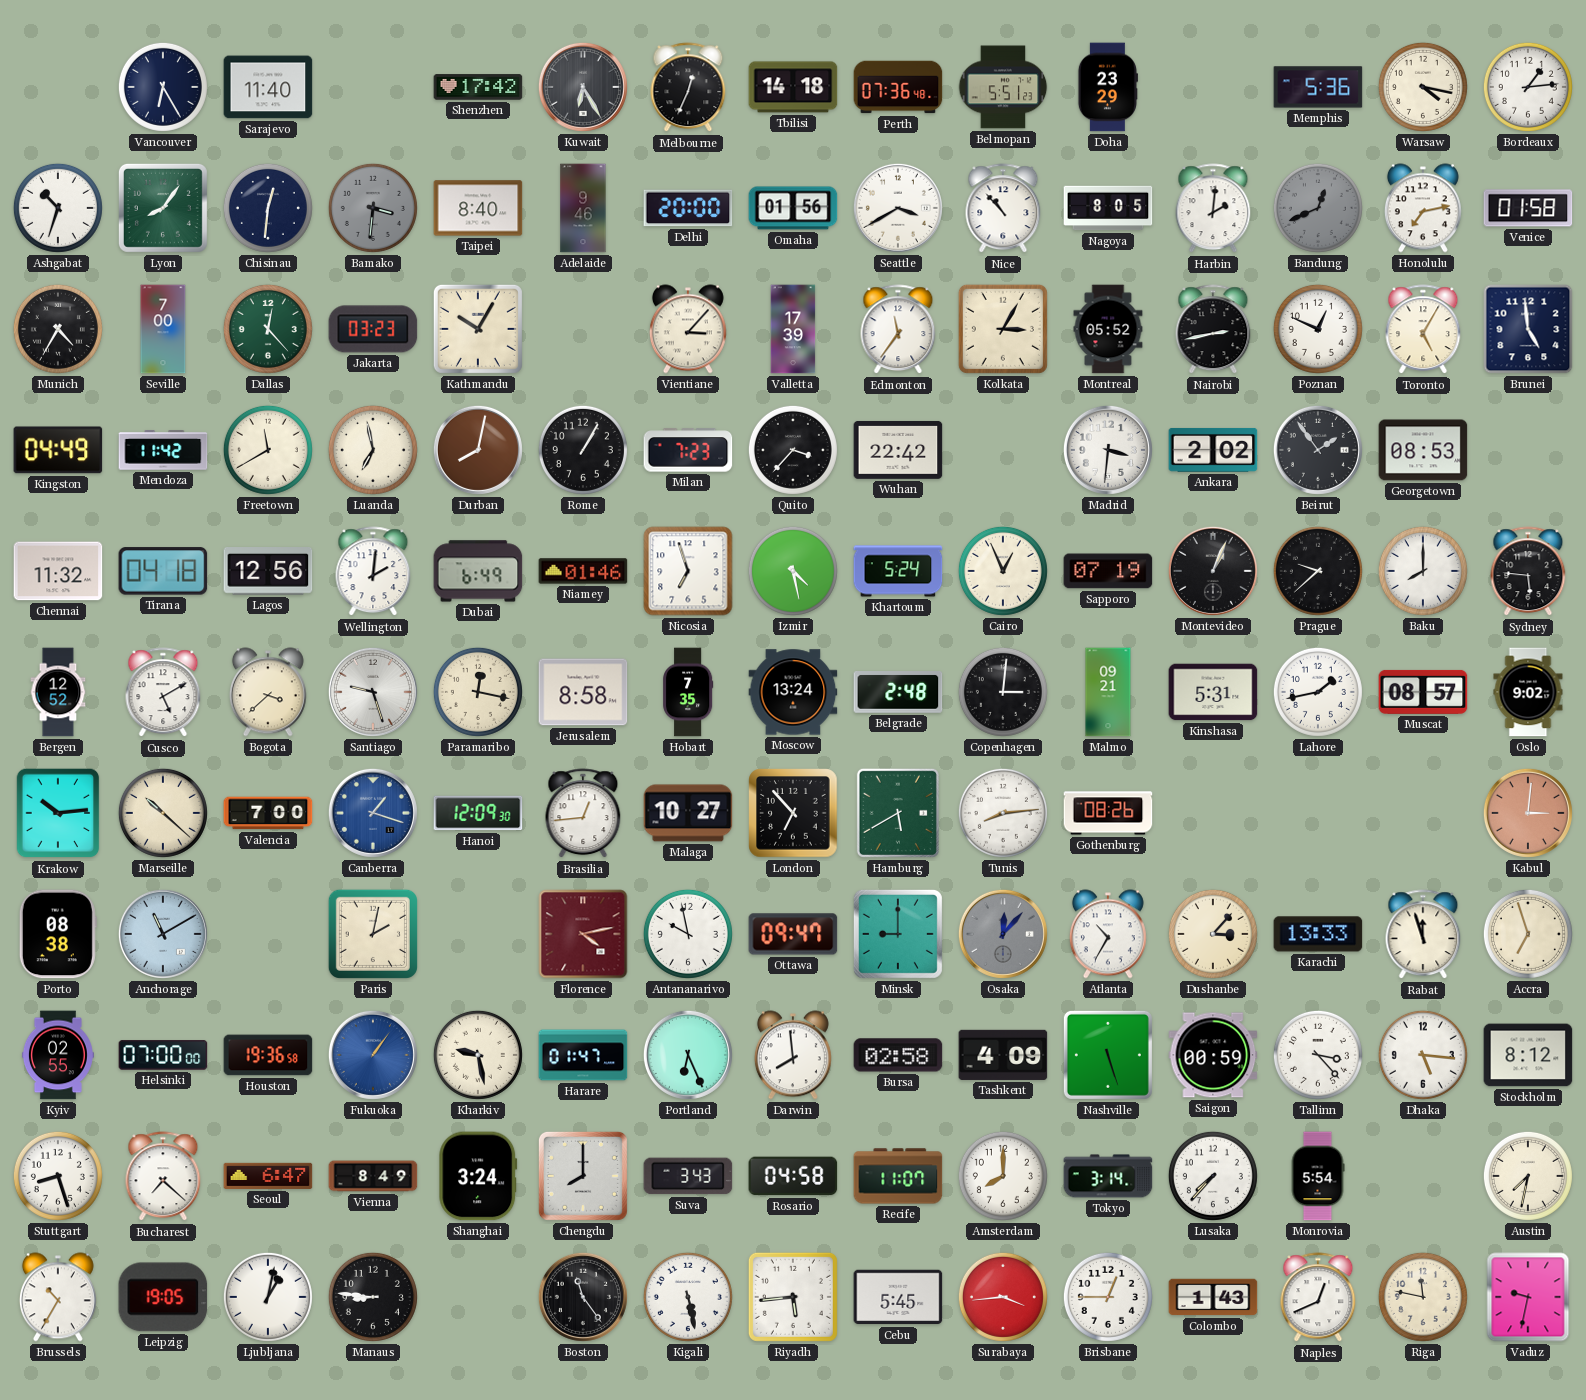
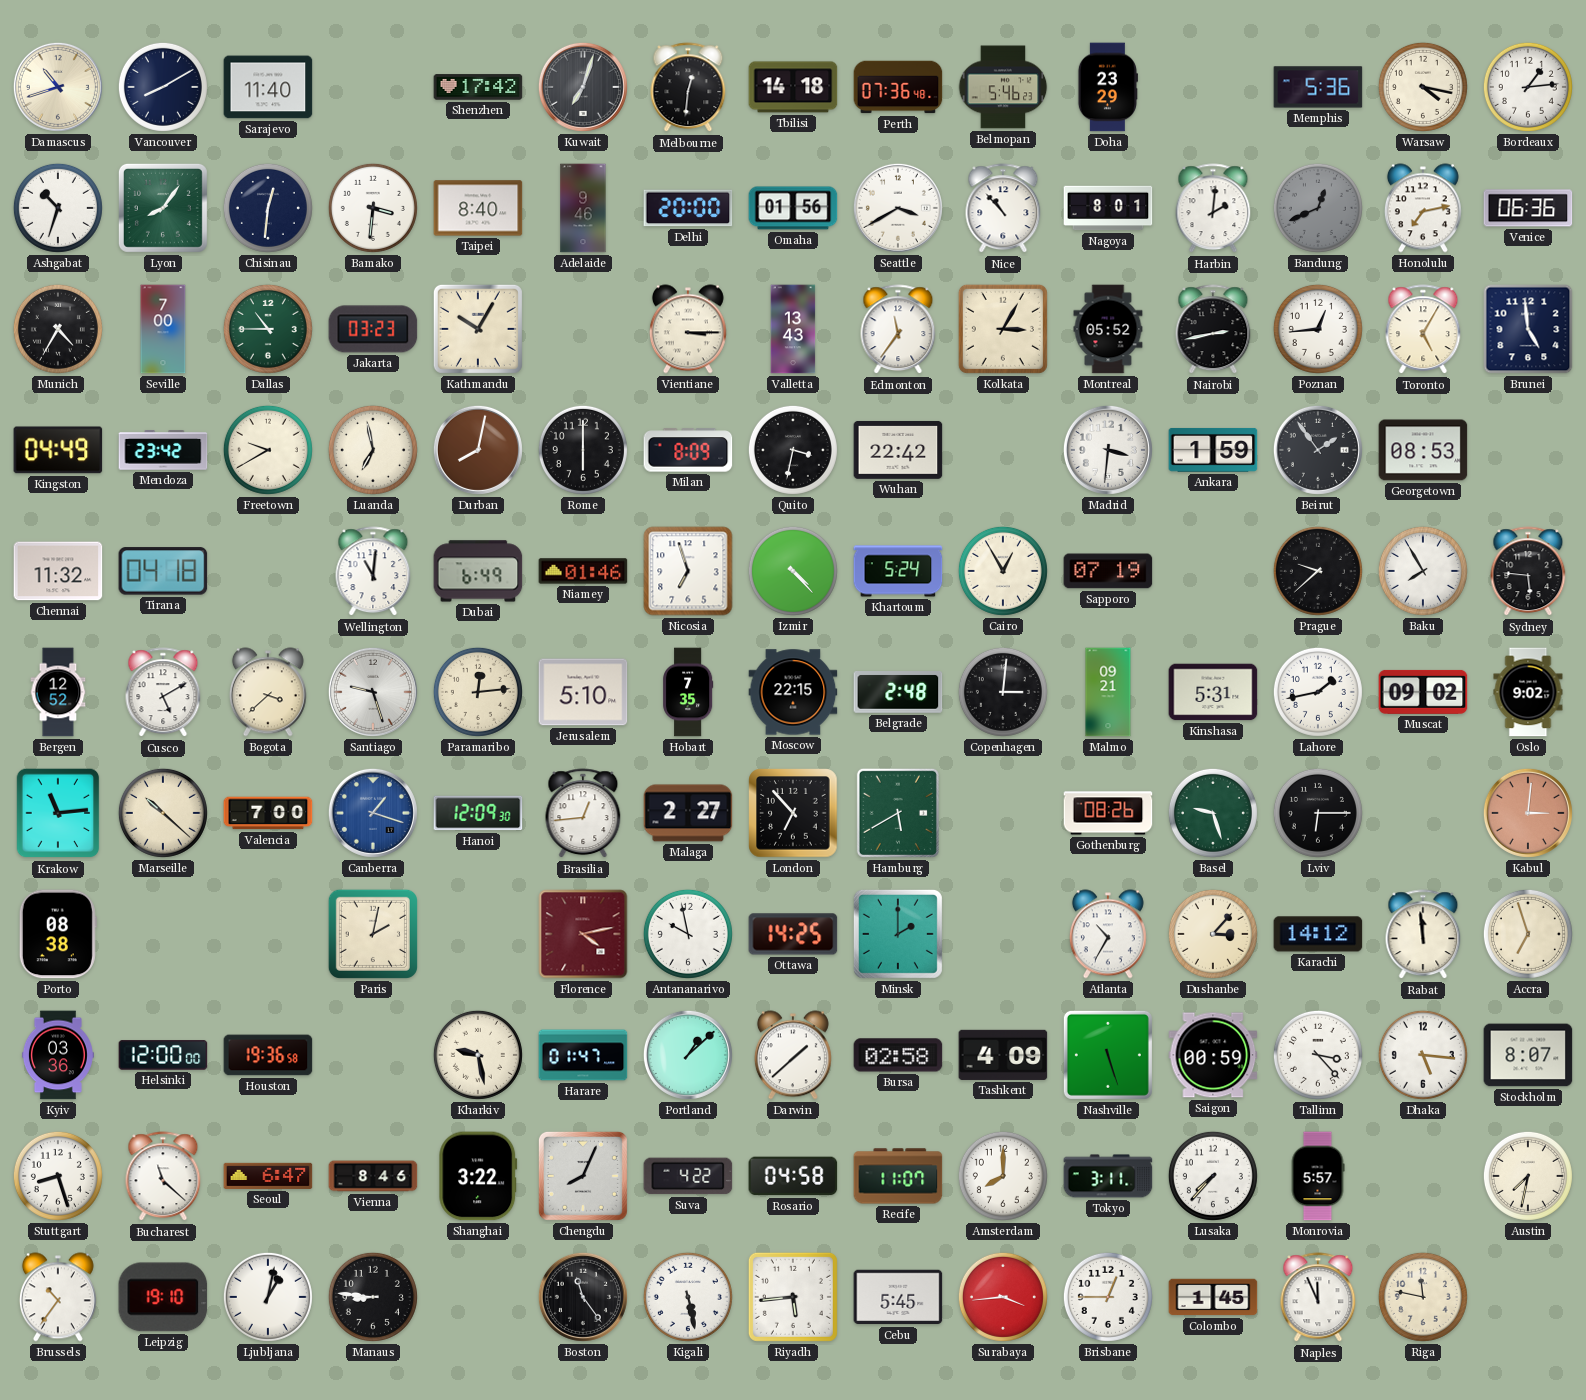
Damascus: none -> 10:42 (58, 87)
Vancouver: 6:25 -> 8:10 (163, 87)
Kuwait: 6:25 -> 7:03 (583, 87)
Melbourne: 12:34 -> 12:31 (688, 88)
Belmopan: 5:51 -> 5:46 (1003, 87)
Bamako dial: grey -> white (373, 208)
Nagoya: 8:05 -> 8:01 (1108, 208)
Venice: 01:58 -> 06:36 (1528, 208)
Dallas: 12:23 -> 10:45 (268, 329)
Vientiane: 3:07 -> 3:15 (688, 329)
Valletta: 17:39 -> 13:43 (793, 329)
Poznan: 12:49 -> 12:44 (1318, 329)
Mendoza: 11:42 -> 23:42 (163, 450)
Freetown: 11:40 -> 9:40 (268, 450)
Rome: 1:05 -> 6:00 (583, 450)
Milan: 7:23 -> 8:09 (688, 450)
Quito: 3:37 -> 3:32 (793, 450)
Ankara: 2:02 -> 1:59 (1213, 450)
Lagos: 12:56 -> none (268, 572)
Wellington: 2:01 -> 11:01 (373, 572)
Izmir: 4:28 -> 4:23 (793, 571)
Cairo: 12:56 -> 12:55 (1003, 571)
Montevideo: 1:04 -> none (1213, 571)
Baku: 8:00 -> 7:55 (1423, 571)
Paramaribo: 12:17 -> 12:14 (478, 692)
Jerusalem: 8:58 -> 5:10 (583, 692)
Moscow: 13:24 -> 22:15 (793, 692)
Muscat: 08:57 -> 09:02 (1423, 692)
Krakow: 10:14 -> 11:14 (58, 813)
Malaga: 10:27 -> 2:27 (688, 813)
Tunis: 8:14 -> none (1003, 813)
Basel: none -> 9:27 (1213, 813)
Lviv: none -> 6:15 (1318, 813)
Anchorage: 11:10 -> none (163, 934)
Ottawa: 09:47 -> 14:25 (793, 934)
Minsk: 9:00 -> 2:00 (898, 934)
Osaka: 12:07 -> none (1003, 934)
Karachi: 13:33 -> 14:12 (1318, 934)
Rabat: 11:57 -> 11:59 (1423, 935)
Kyiv: 02:55 -> 03:36 (58, 1055)
Helsinki: 07:00 -> 12:00 (163, 1055)
Fukuoka: 1:06 -> none (373, 1055)
Portland: 6:26 -> 1:08 (688, 1055)
Darwin: 7:59 -> 1:38 (793, 1055)
Stockholm: 8:12 -> 8:07 (1528, 1055)
Bucharest: 7:22 -> 11:22 (163, 1177)
Vienna: 8:49 -> 8:46 (373, 1176)
Shanghai: 3:24 -> 3:22 (478, 1176)
Chengdu: 8:00 -> 8:04 (583, 1176)
Suva: 3:43 -> 4:22 (688, 1176)
Tokyo: 3:14 -> 3:11 (1108, 1176)
Monrovia: 5:54 -> 5:57 (1318, 1176)
Brussels: 10:35 -> 10:36 (58, 1297)
Leipzig: 19:05 -> 19:10 (163, 1297)
Colombo: 1:43 -> 1:45 (1213, 1297)
Naples: 12:41 -> 11:56 (1318, 1298)
Vaduz: 9:32 -> none (1528, 1297)
